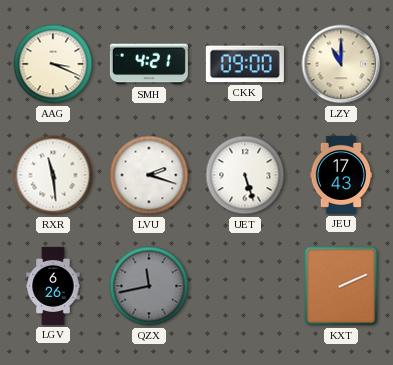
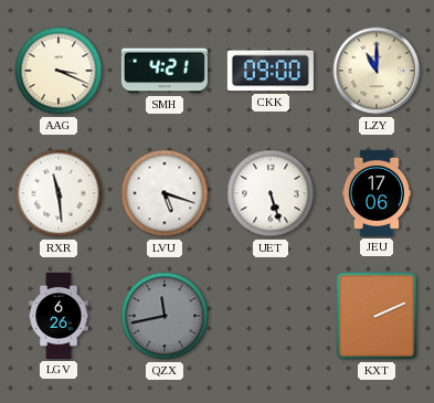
LVU: 2:18 -> 5:18 (165, 193)
JEU: 17:43 -> 17:06 (375, 193)
